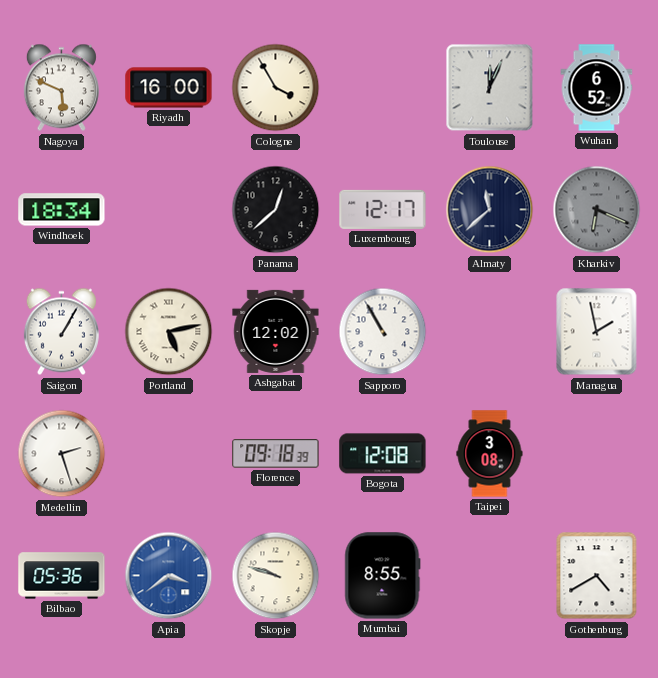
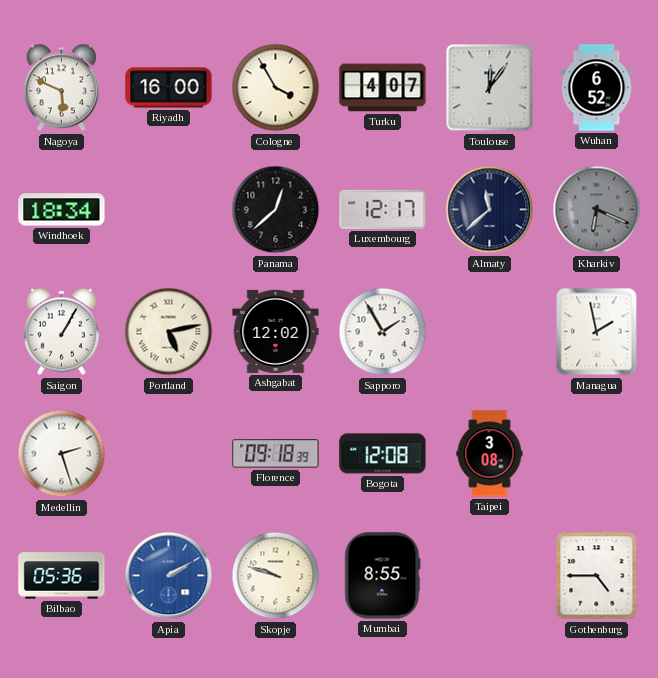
Turku: none -> 4:07 (383, 88)
Toulouse: 12:04 -> 12:06 (490, 88)
Sapporo: 10:55 -> 1:55 (383, 332)
Apia: 3:39 -> 2:10 (169, 576)
Gothenburg: 4:40 -> 4:45 (597, 576)
